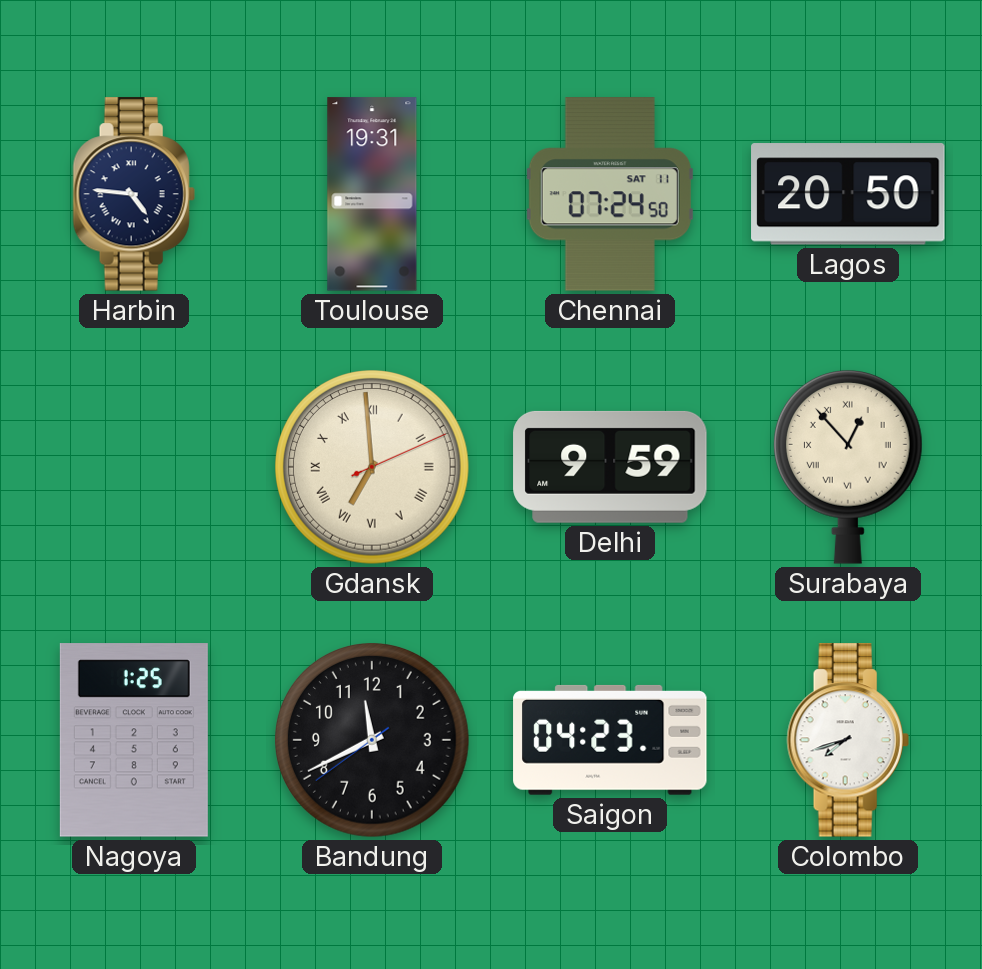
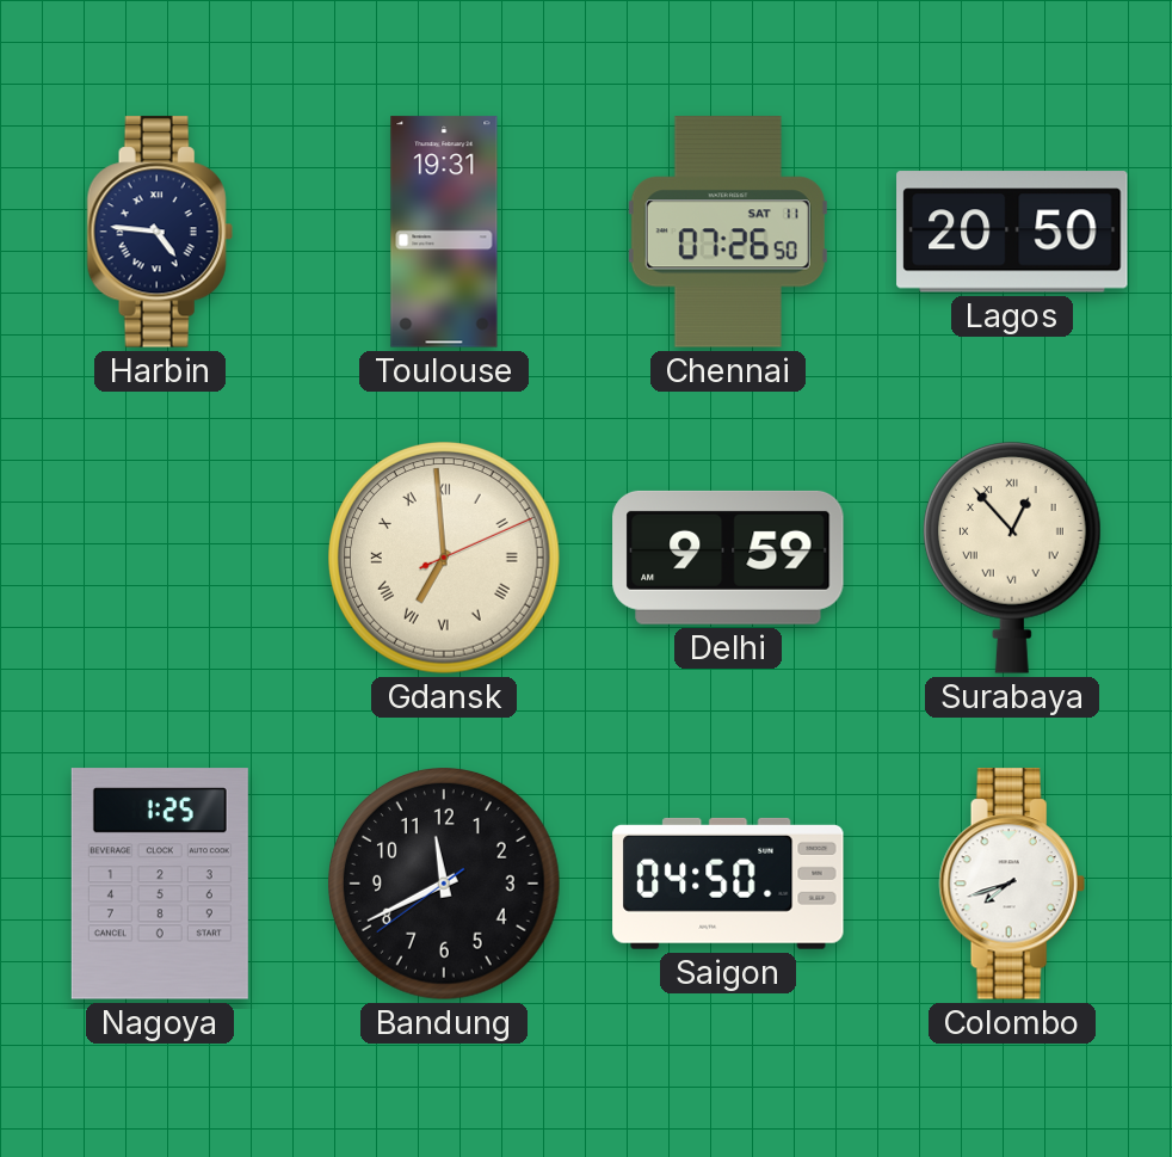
Chennai: 07:24 -> 07:26 (728, 232)
Saigon: 04:23 -> 04:50 (728, 884)
